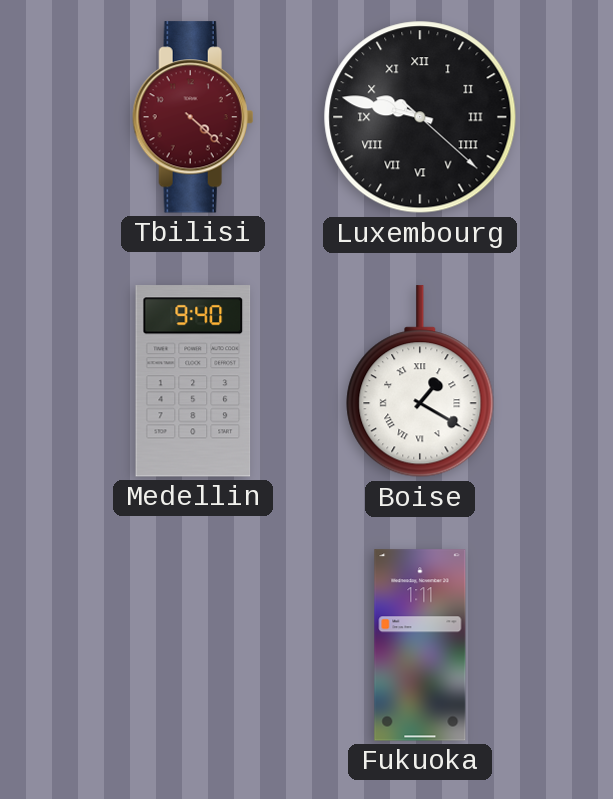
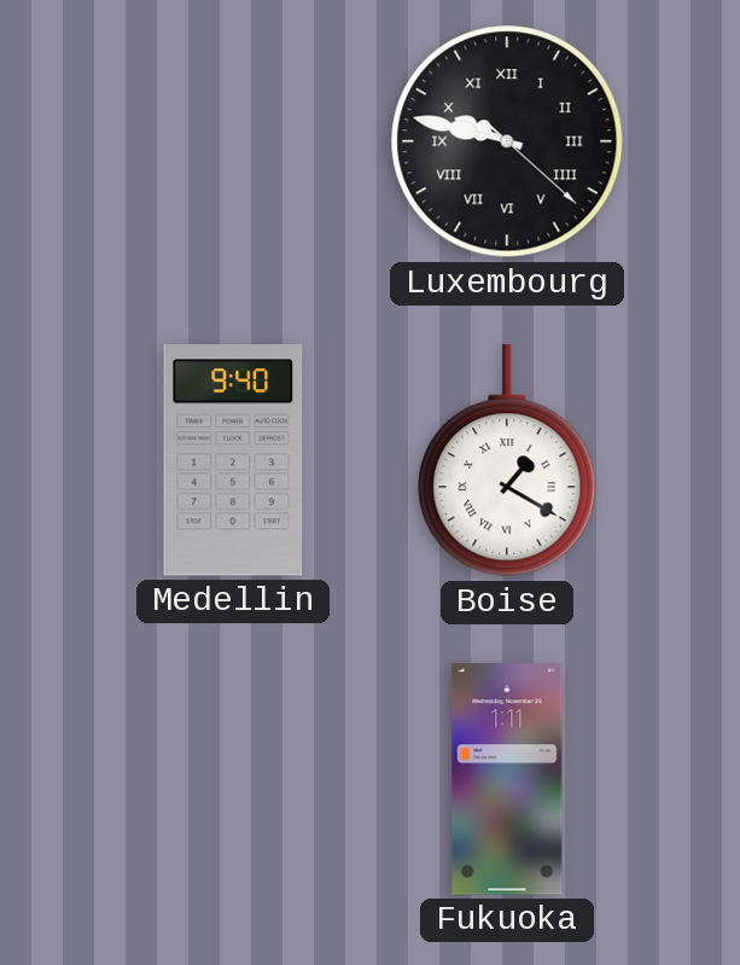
Tbilisi: 4:22 -> none (193, 117)
